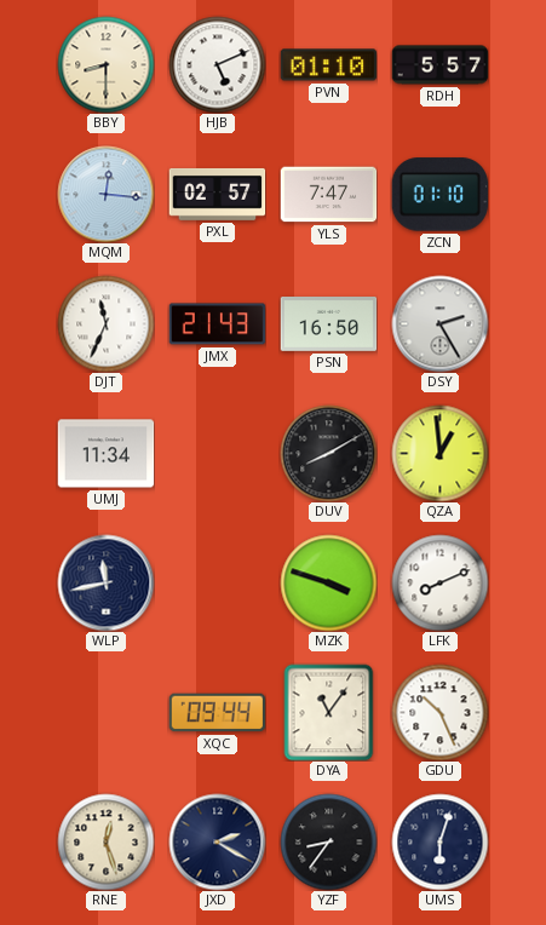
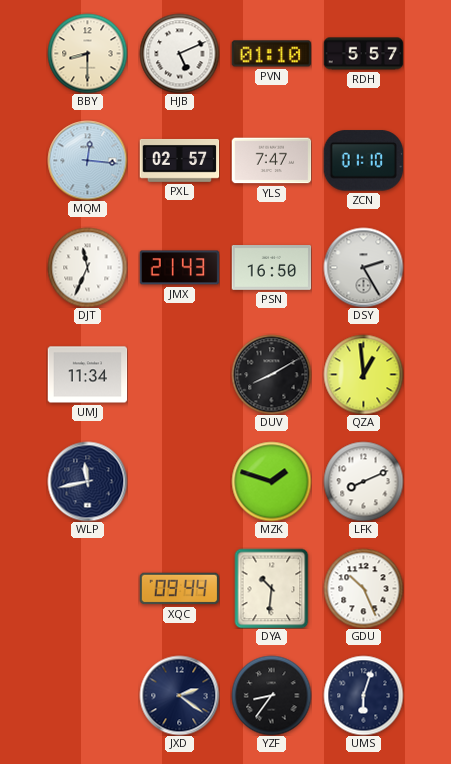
MZK: 3:48 -> 1:48 (271, 481)
DYA: 11:06 -> 10:31 (272, 588)
RNE: 12:27 -> none (105, 841)
JXD: 2:20 -> 2:21 (179, 695)
